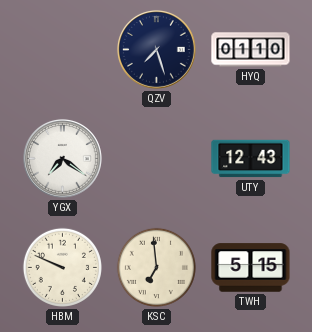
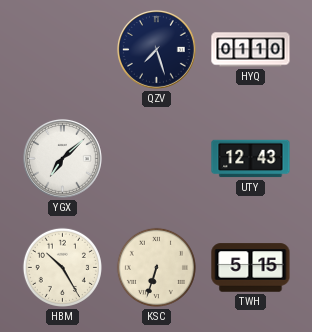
YGX: 7:21 -> 7:08 (62, 158)
HBM: 9:49 -> 10:25 (62, 267)
KSC: 6:59 -> 6:33 (156, 267)
